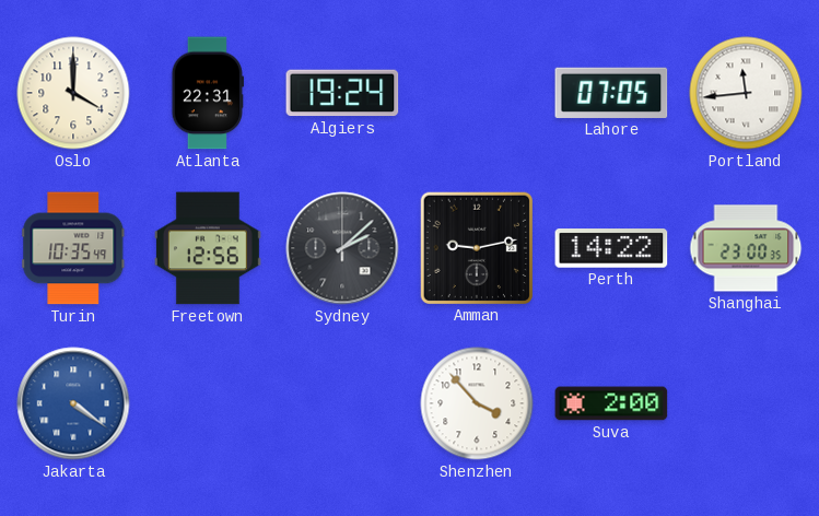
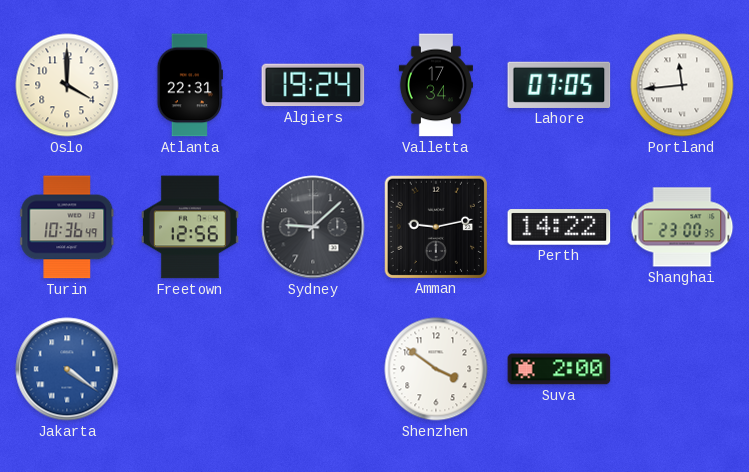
Valletta: none -> 17:34 (436, 85)
Turin: 10:35 -> 10:36 (67, 227)
Sydney: 2:08 -> 9:08 (313, 227)
Shenzhen: 3:53 -> 3:51 (436, 369)
